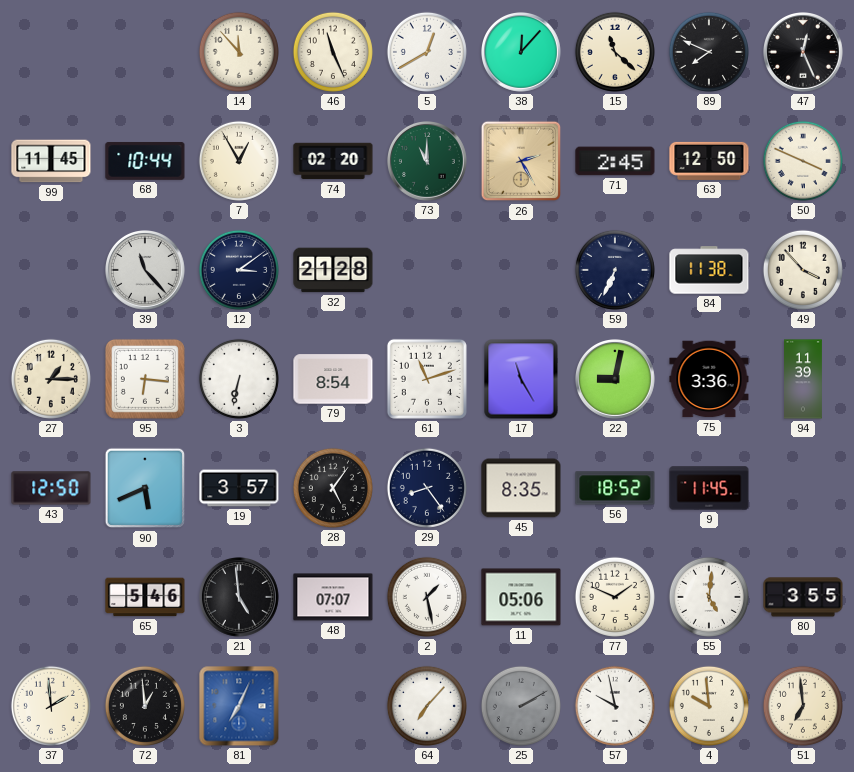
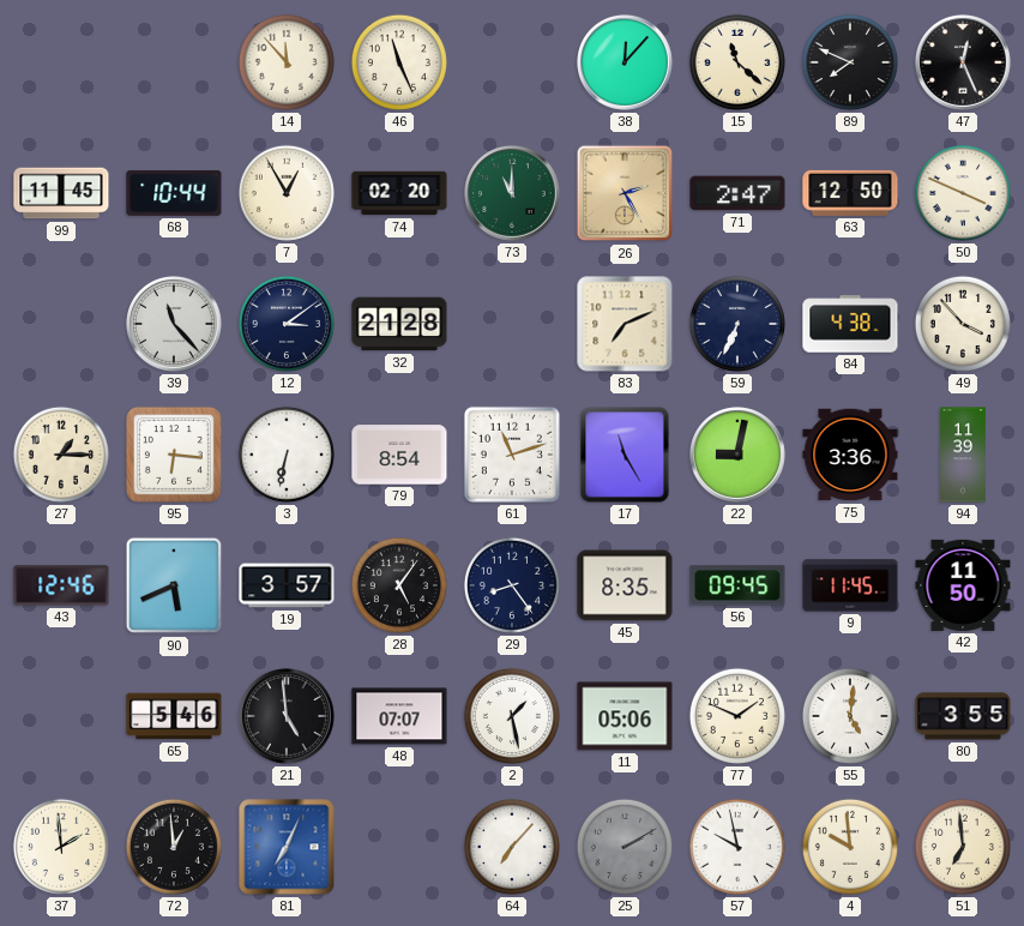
5: 12:40 -> none (427, 52)
71: 2:45 -> 2:47 (737, 193)
83: none -> 7:11 (625, 324)
84: 11:38 -> 4:38 (850, 324)
43: 12:50 -> 12:46 (61, 585)
56: 18:52 -> 09:45 (737, 585)
42: none -> 11:50 (963, 585)
